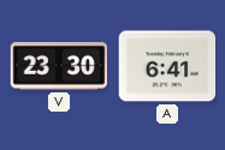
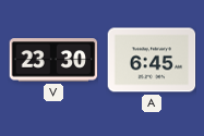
A: 6:41 -> 6:45 (152, 60)
